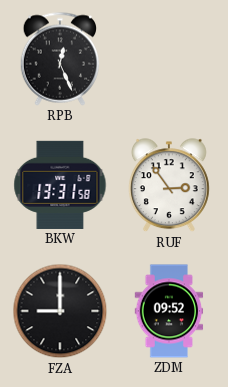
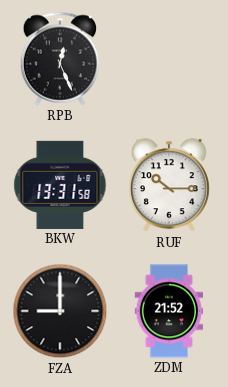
RUF: 2:54 -> 10:15 (169, 186)
ZDM: 09:52 -> 21:52 (169, 311)
